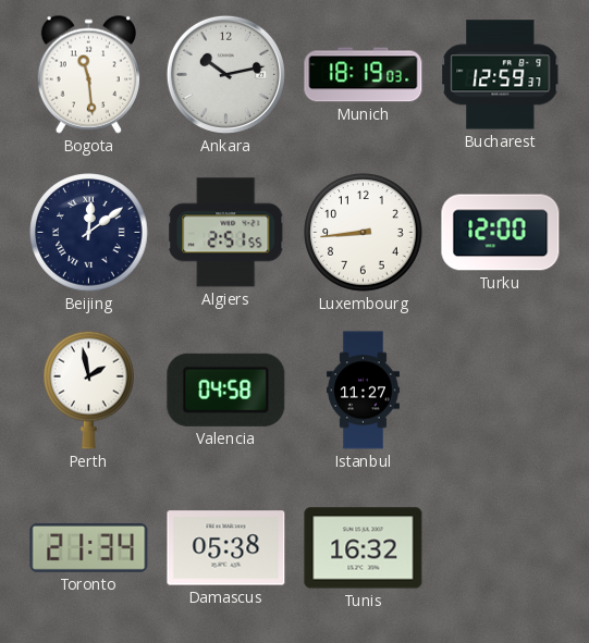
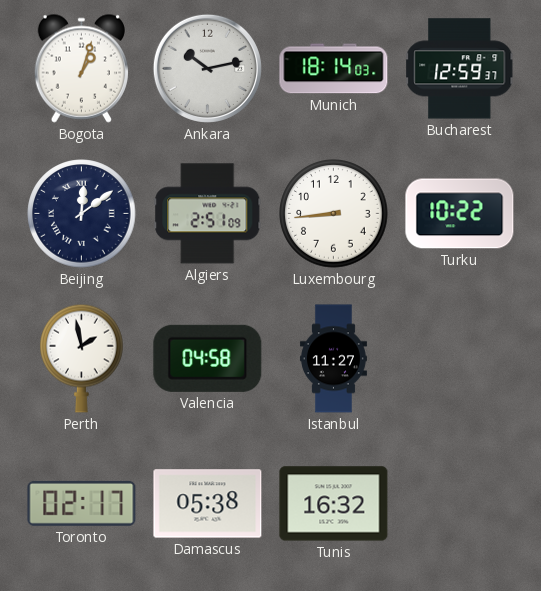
Bogota: 11:29 -> 1:03 (81, 68)
Munich: 18:19 -> 18:14 (334, 69)
Algiers: 2:51:55 -> 2:51:09 (208, 214)
Turku: 12:00 -> 10:22 (460, 214)
Toronto: 21:34 -> 02:17 (82, 503)
